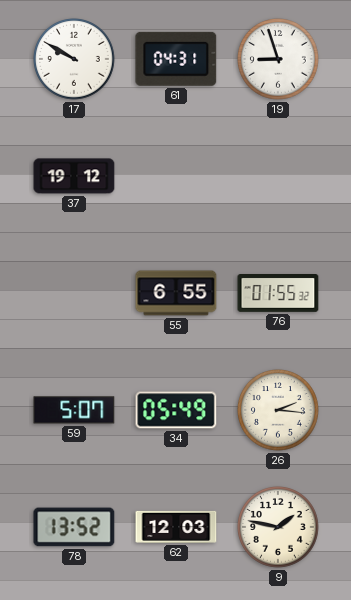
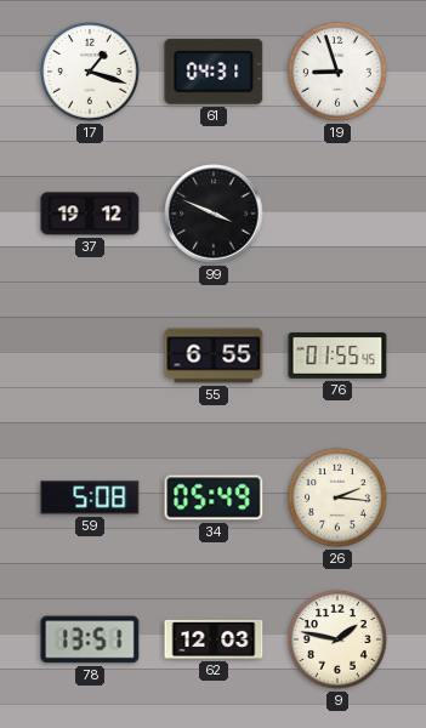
17: 9:50 -> 1:18 (91, 73)
99: none -> 3:49 (214, 214)
76: 01:55:32 -> 01:55:45 (337, 356)
59: 5:07 -> 5:08 (90, 497)
78: 13:52 -> 13:51 (90, 639)
